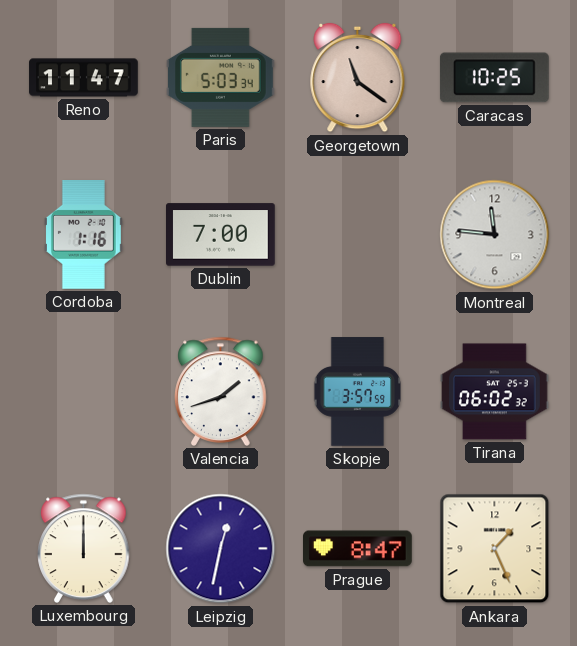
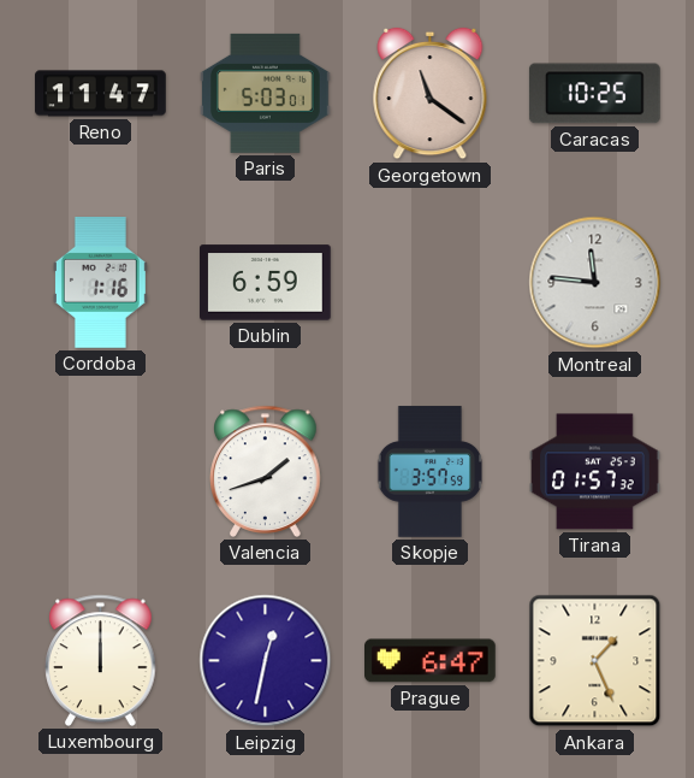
Paris: 5:03:34 -> 5:03:01 (266, 93)
Dublin: 7:00 -> 6:59 (266, 283)
Tirana: 06:02 -> 01:57 (595, 472)
Prague: 8:47 -> 6:47 (431, 661)
